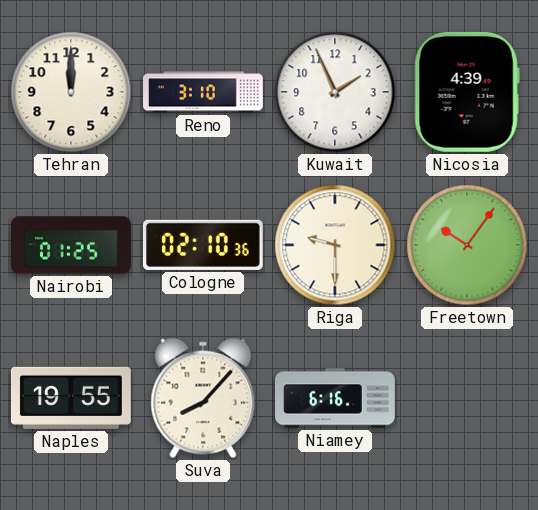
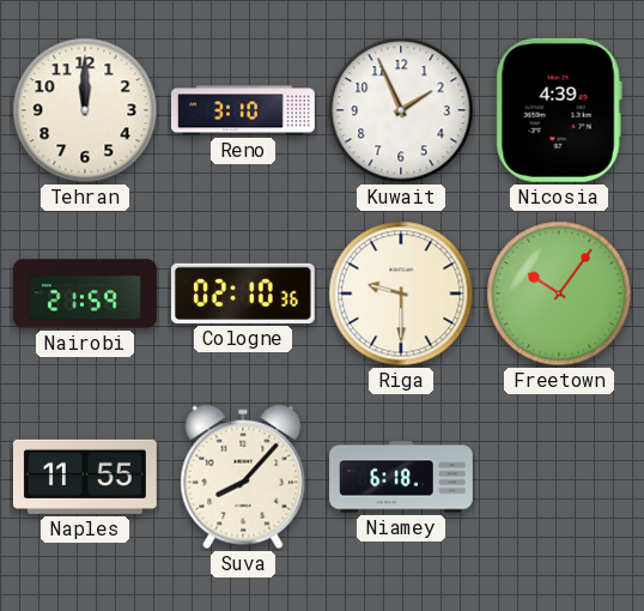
Nairobi: 01:25 -> 21:59 (86, 294)
Naples: 19:55 -> 11:55 (85, 477)
Niamey: 6:16 -> 6:18 (401, 477)
